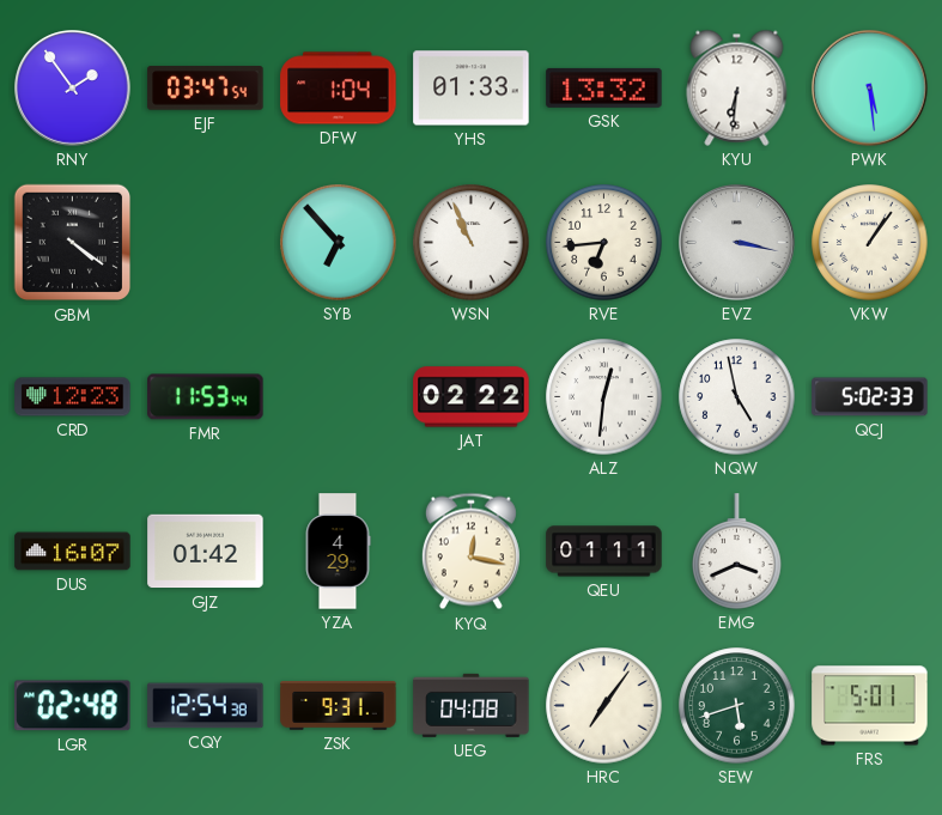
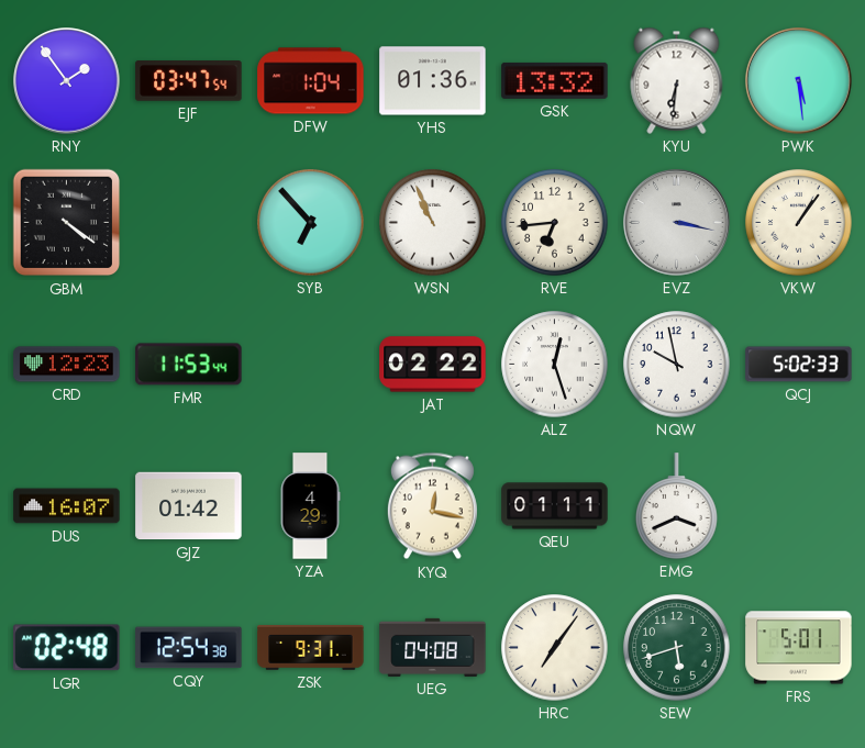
YHS: 01:33 -> 01:36 (433, 81)
ALZ: 12:31 -> 12:27 (555, 365)
NQW: 4:58 -> 9:58 (677, 365)
